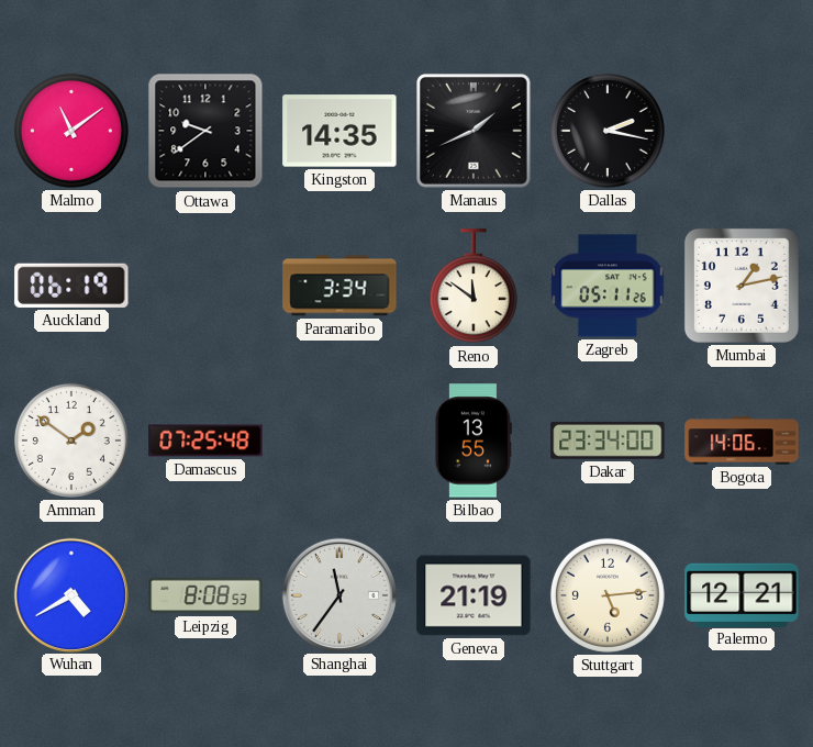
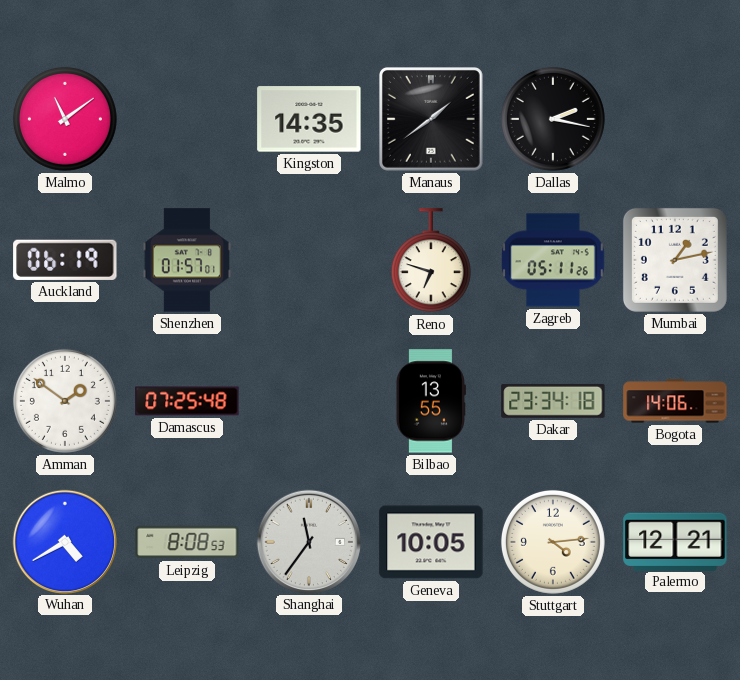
Ottawa: 9:39 -> none (205, 131)
Manaus: 1:41 -> 1:39 (432, 120)
Shenzhen: none -> 01:57 (186, 260)
Paramaribo: 3:34 -> none (339, 286)
Reno: 11:51 -> 6:48 (431, 261)
Dakar: 23:34:00 -> 23:34:18 (553, 401)
Geneva: 21:19 -> 10:05 (431, 542)
Stuttgart: 5:14 -> 4:14 (553, 542)
